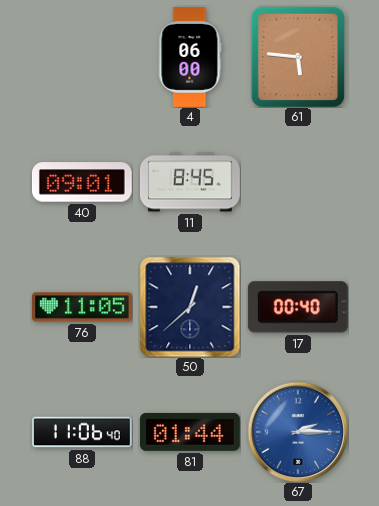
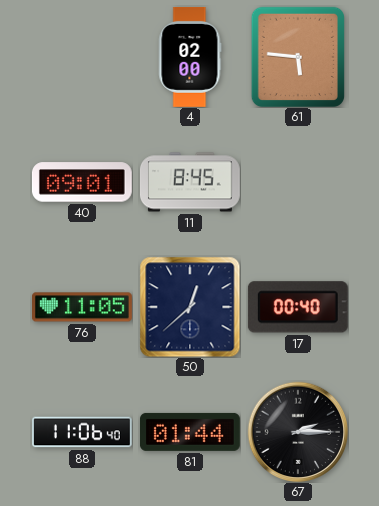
4: 06:00 -> 02:00 (190, 58)
67 dial: blue -> black (298, 432)
